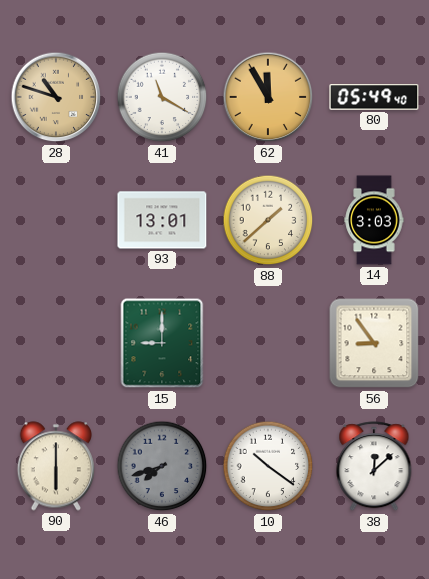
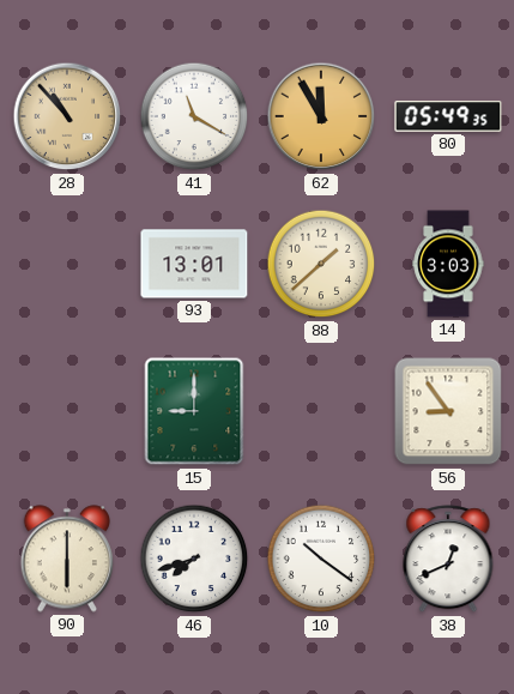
28: 10:48 -> 10:53 (67, 116)
80: 05:49:40 -> 05:49:35 (448, 116)
46 dial: grey -> white (194, 559)
38: 12:08 -> 12:41 (448, 560)
